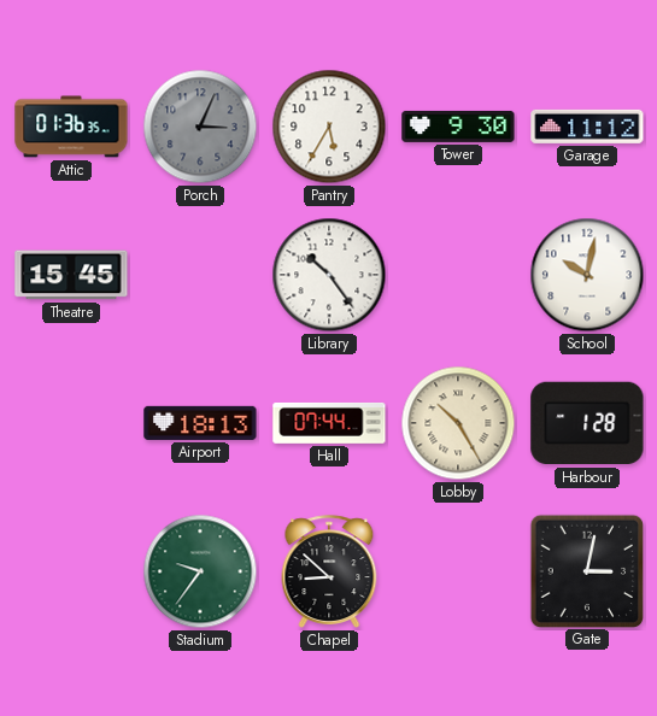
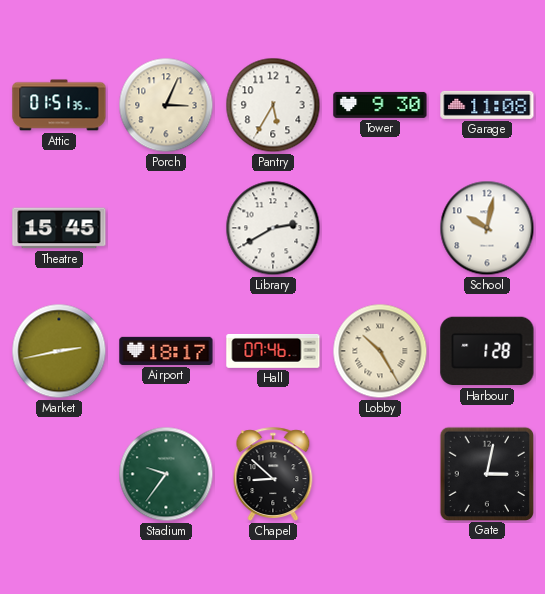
Attic: 01:36 -> 01:51 (59, 105)
Porch dial: grey -> cream (166, 105)
Garage: 11:12 -> 11:08 (487, 105)
Library: 10:24 -> 2:40 (273, 228)
Market: none -> 2:43 (59, 351)
Airport: 18:13 -> 18:17 (166, 351)
Hall: 07:44 -> 07:46 (273, 351)
